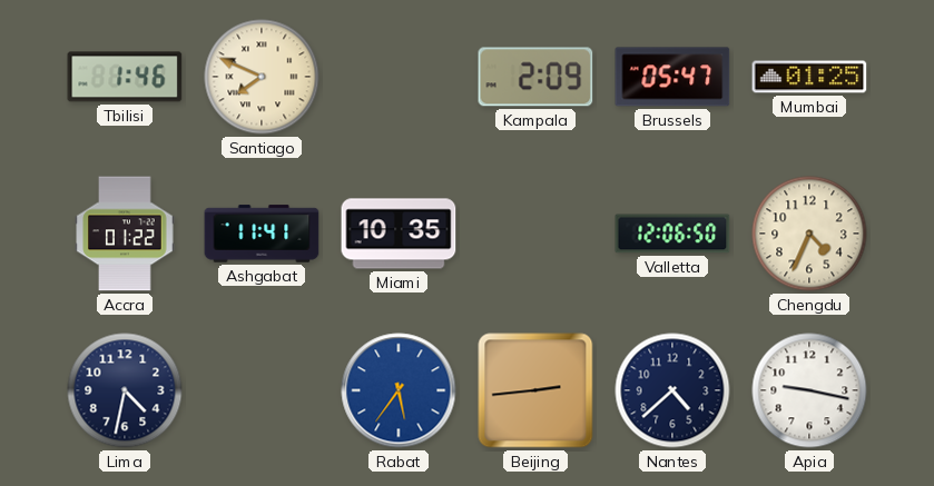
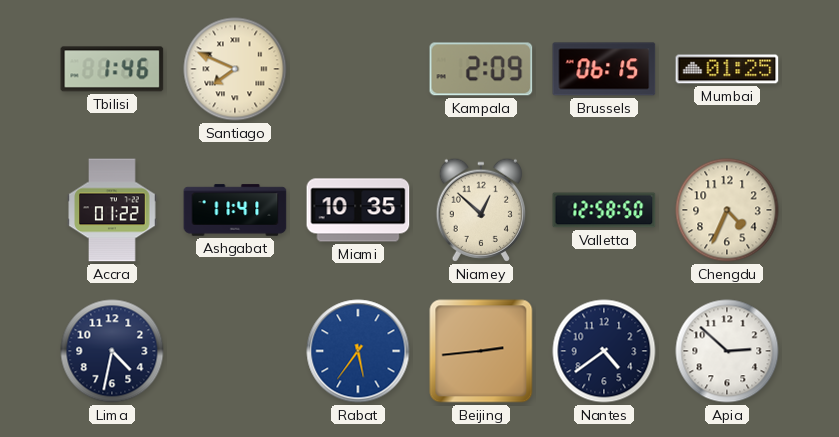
Brussels: 05:47 -> 06:15 (604, 69)
Niamey: none -> 12:52 (480, 210)
Valletta: 12:06 -> 12:58 (604, 210)
Nantes: 4:38 -> 4:39 (604, 351)
Apia: 9:17 -> 2:52 (727, 351)
